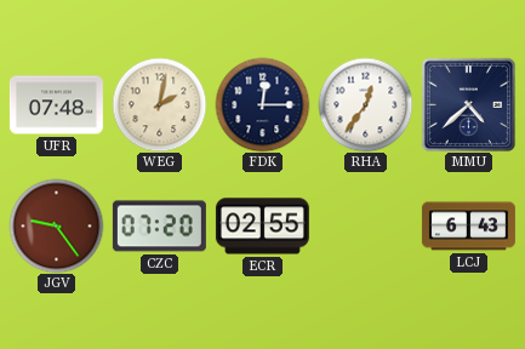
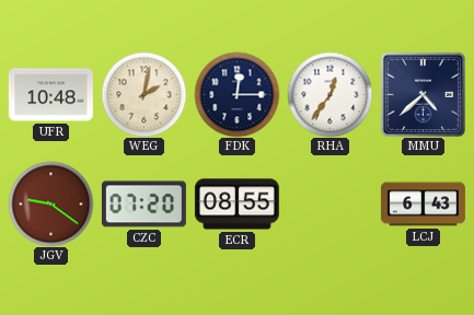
UFR: 07:48 -> 10:48 (50, 95)
JGV: 9:24 -> 9:21 (50, 203)
ECR: 02:55 -> 08:55 (236, 205)
